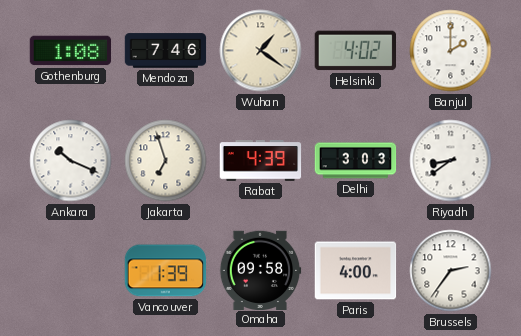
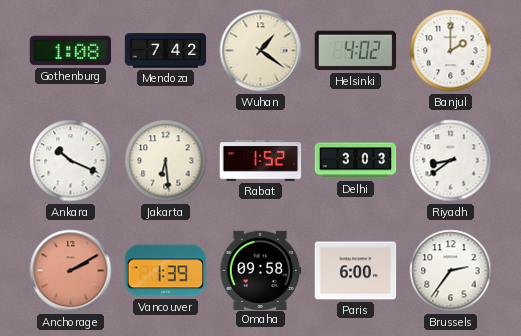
Mendoza: 7:46 -> 7:42 (166, 51)
Jakarta: 6:57 -> 6:29 (166, 161)
Rabat: 4:39 -> 1:52 (261, 161)
Anchorage: none -> 2:10 (71, 271)
Paris: 4:00 -> 6:00 (356, 271)
